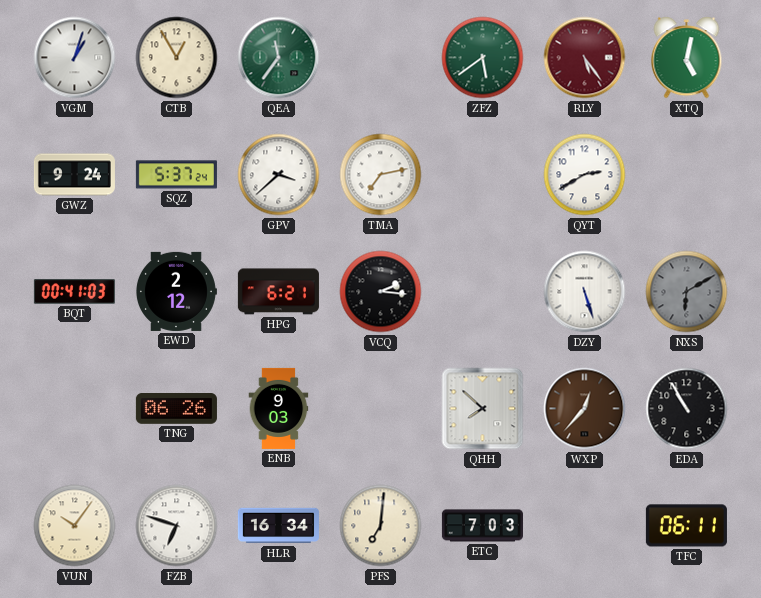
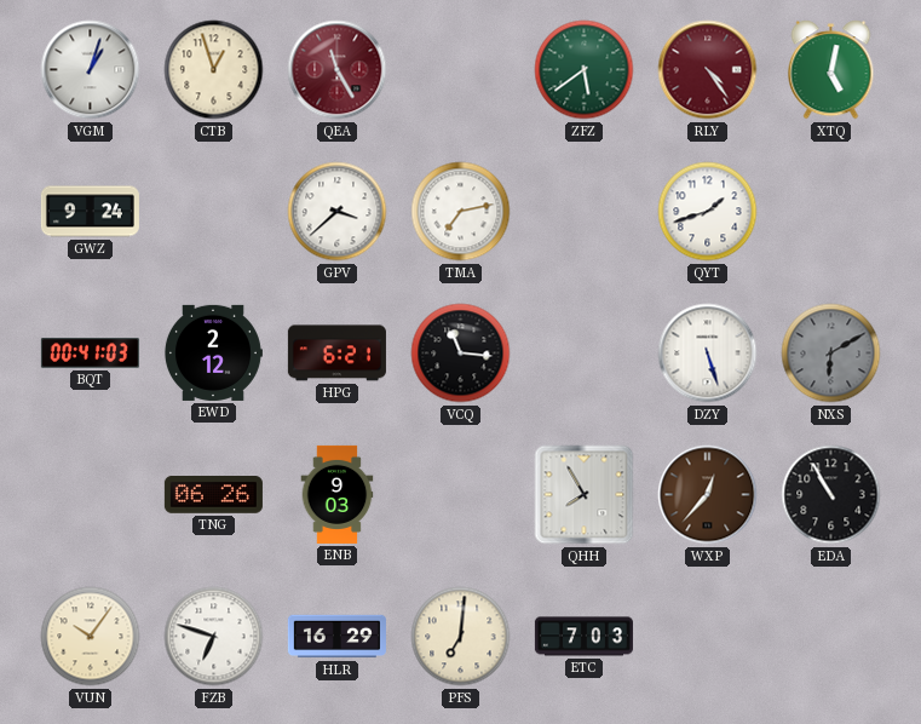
CTB: 12:55 -> 12:57 (214, 70)
QEA: 11:36 -> 11:25 (338, 70)
QEA dial: green -> burgundy (338, 70)
RLY: 5:24 -> 4:24 (708, 70)
SQZ: 5:37 -> none (176, 175)
QYT: 2:40 -> 1:42 (708, 212)
VCQ: 2:16 -> 11:16 (461, 354)
QHH: 7:52 -> 7:55 (585, 495)
HLR: 16:34 -> 16:29 (336, 637)
TFC: 06:11 -> none (686, 526)
